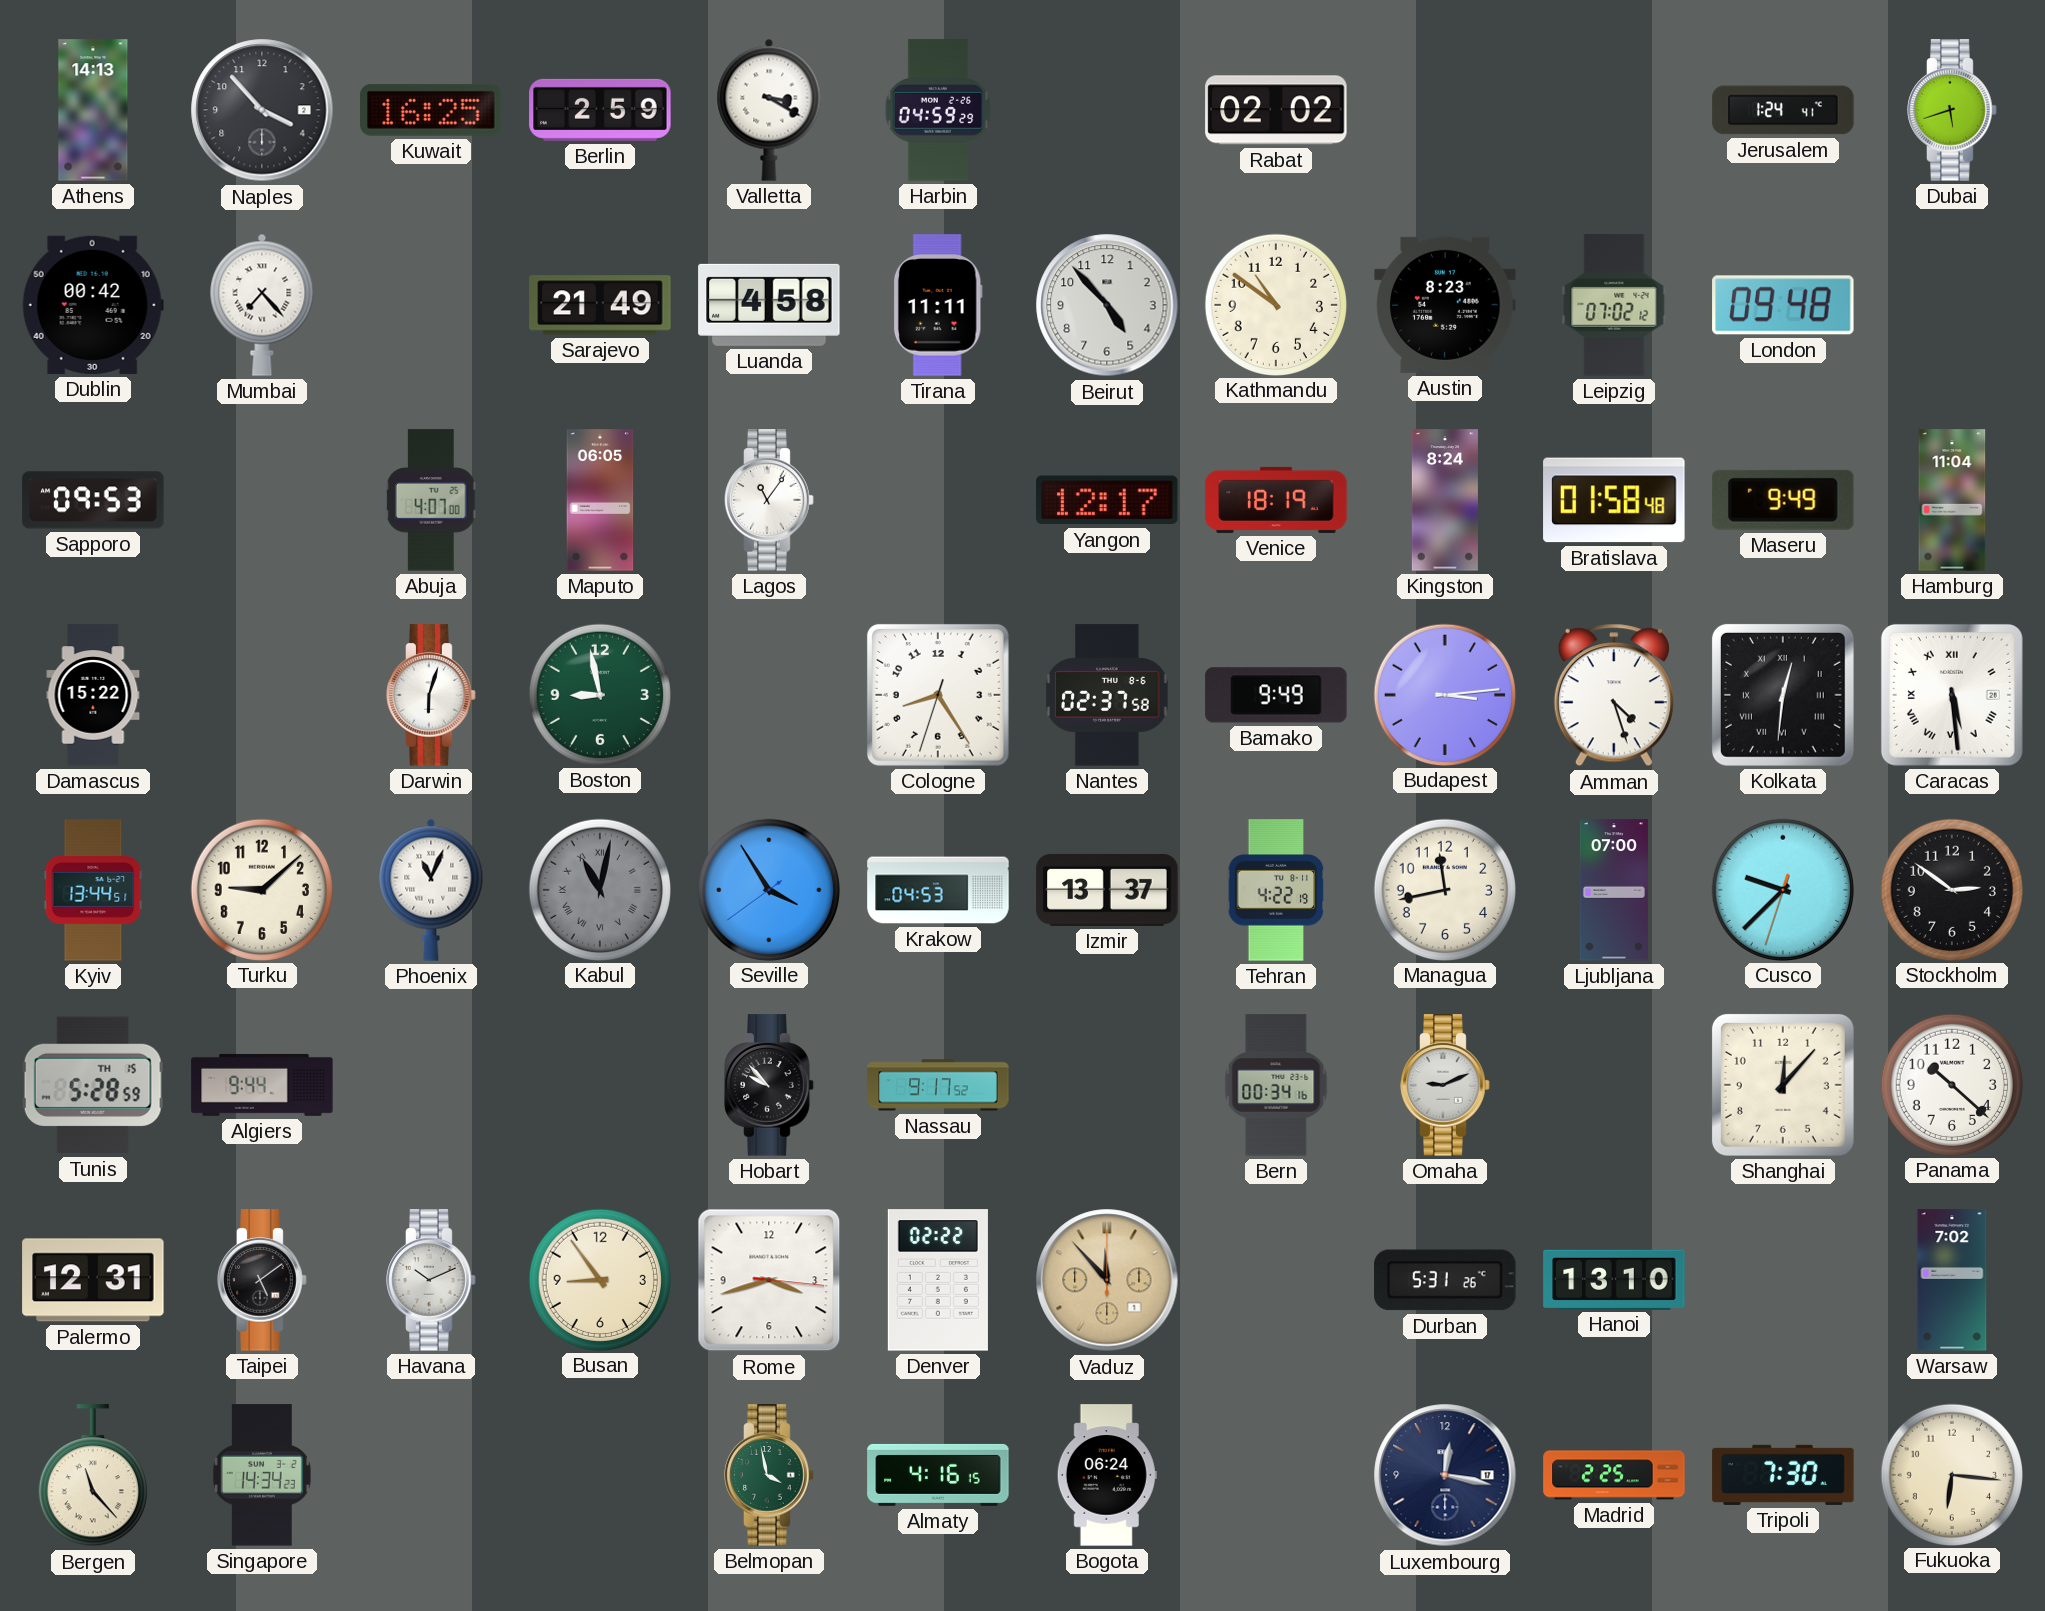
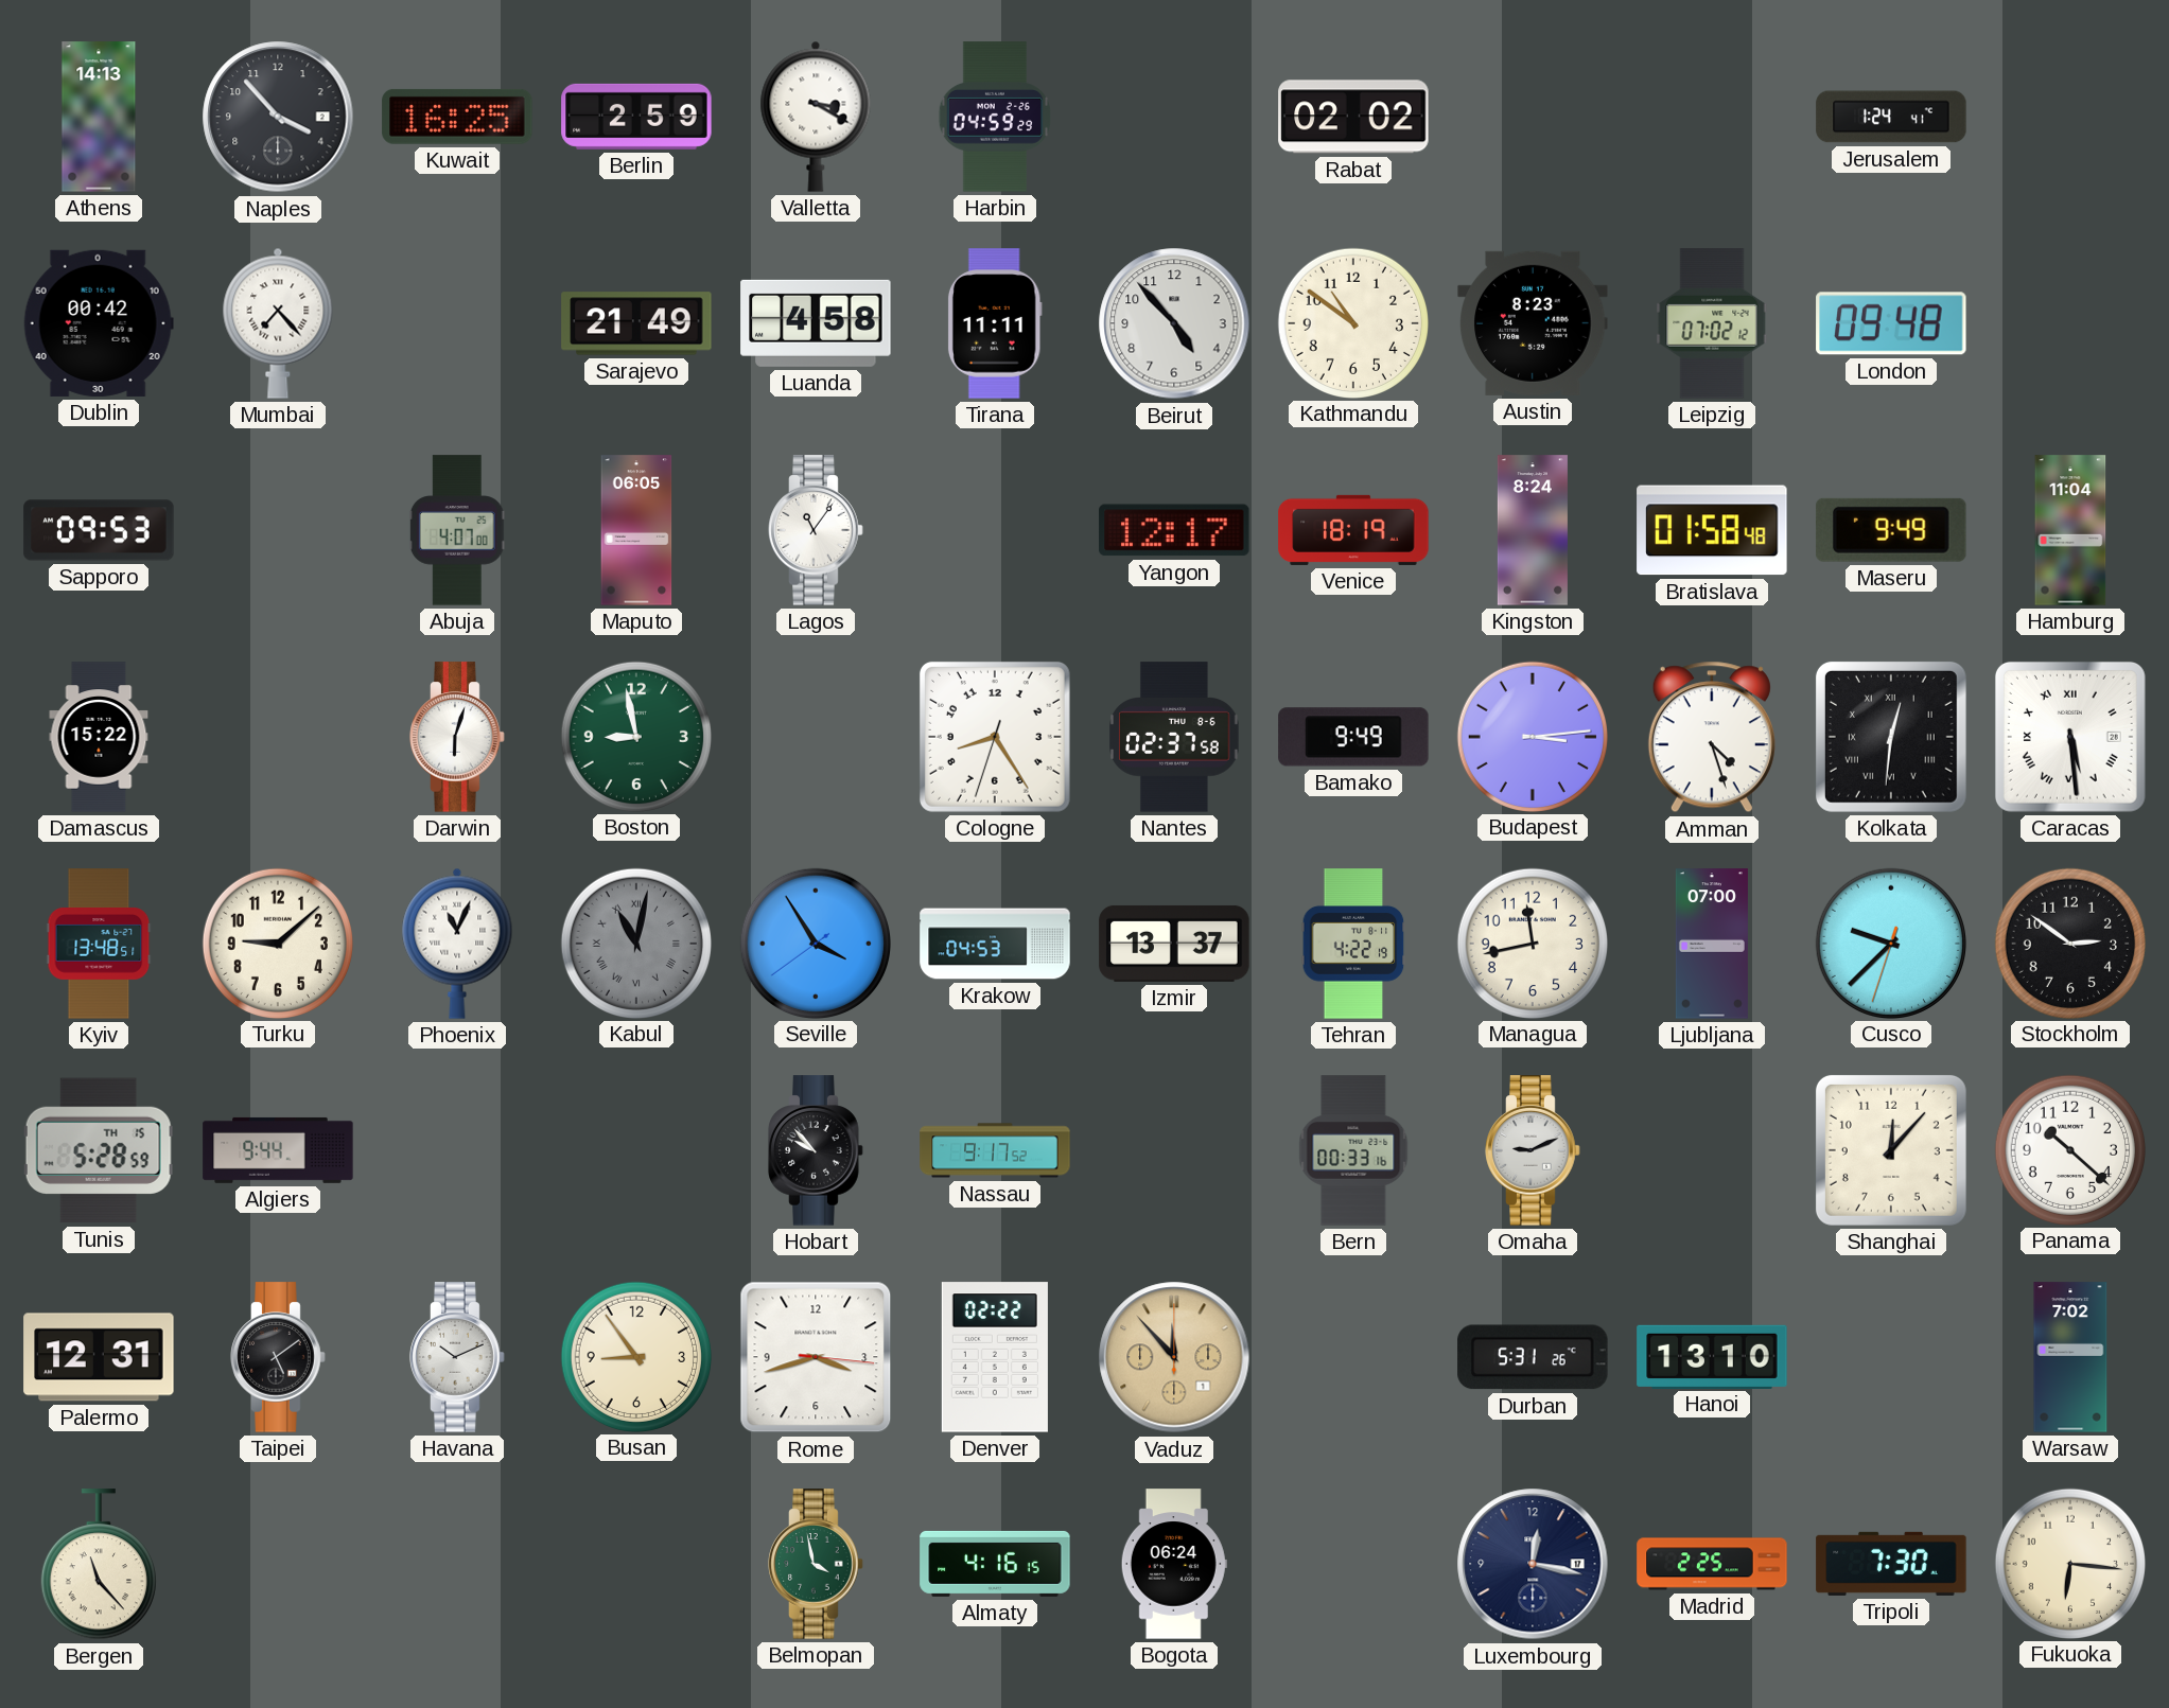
Dubai: 5:42 -> none (1952, 110)
Kyiv: 13:44 -> 13:48 (99, 944)
Bern: 00:34 -> 00:33 (1353, 1150)
Singapore: 14:34 -> none (262, 1475)
